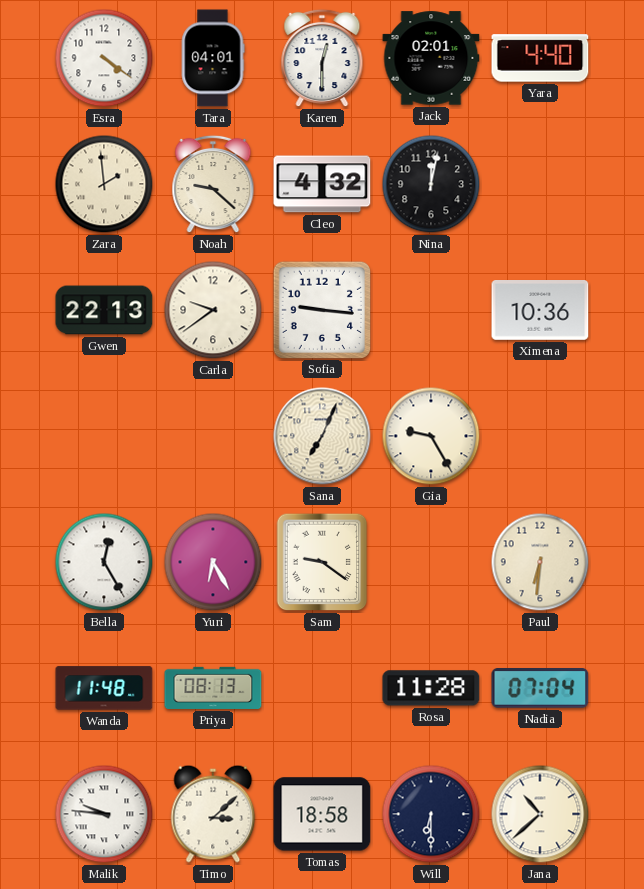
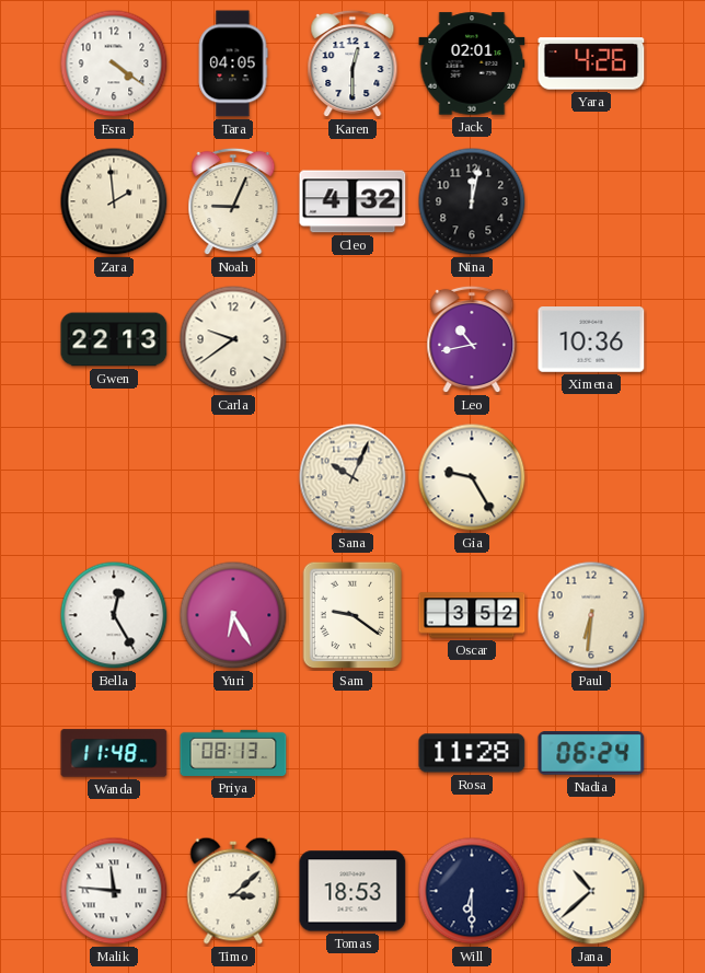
Tara: 04:01 -> 04:05 (233, 63)
Yara: 4:40 -> 4:26 (591, 63)
Noah: 9:22 -> 9:04 (233, 201)
Sofia: 9:16 -> none (321, 309)
Leo: none -> 10:43 (472, 339)
Sana: 7:04 -> 10:04 (352, 477)
Oscar: none -> 3:52 (472, 615)
Nadia: 07:04 -> 06:24 (591, 754)
Malik: 9:46 -> 11:46 (114, 891)
Tomas: 18:58 -> 18:53 (352, 891)
